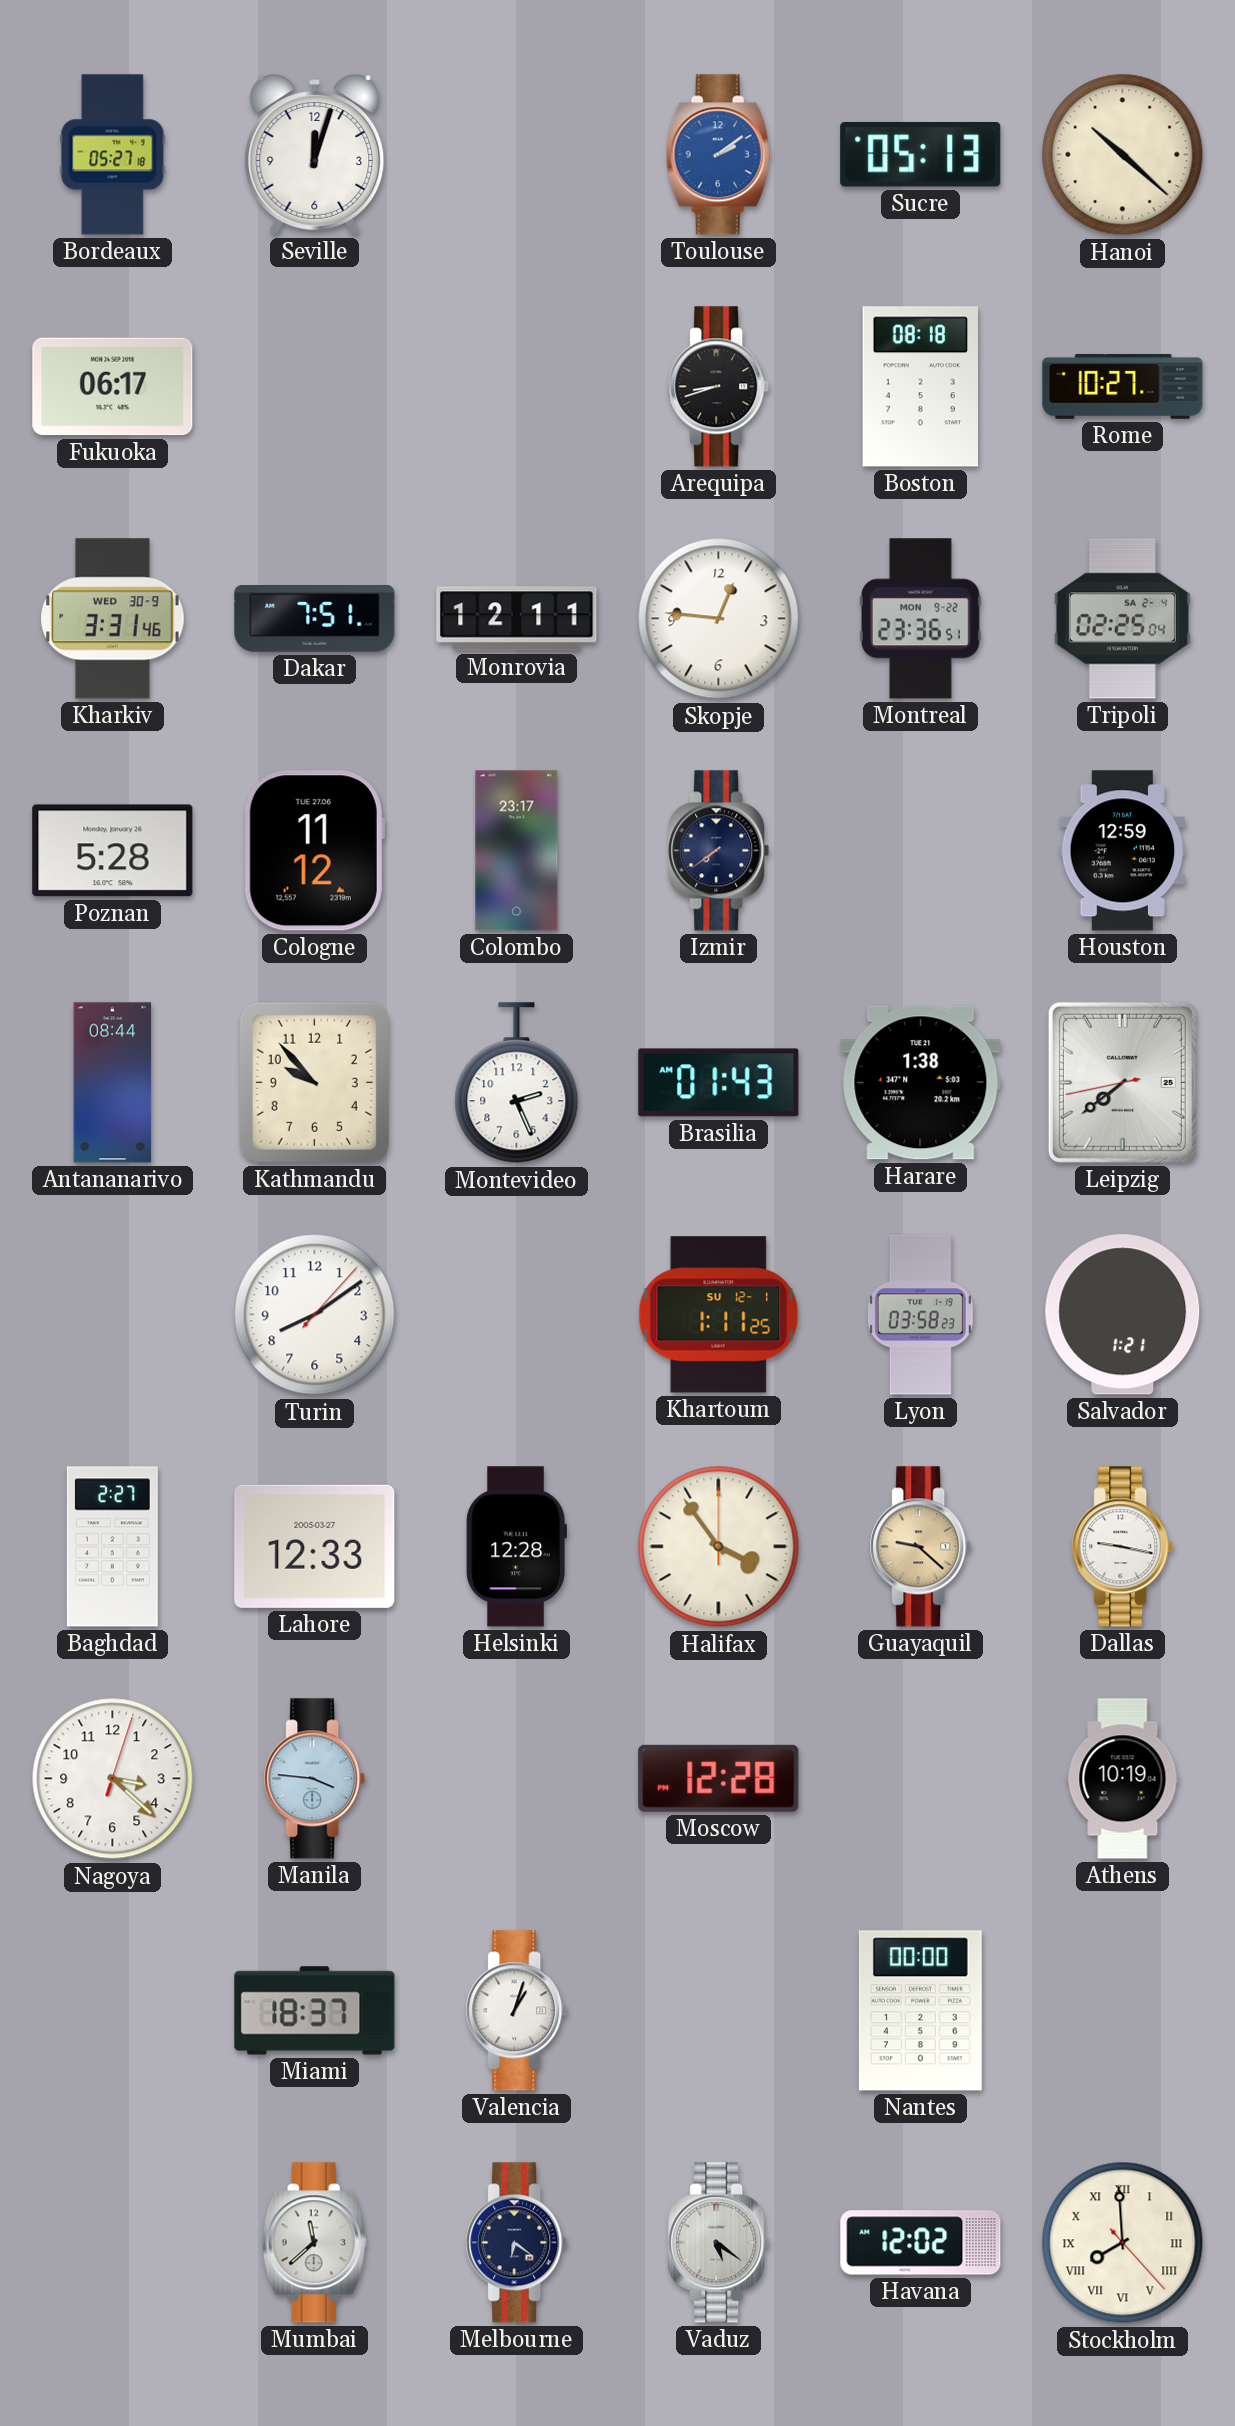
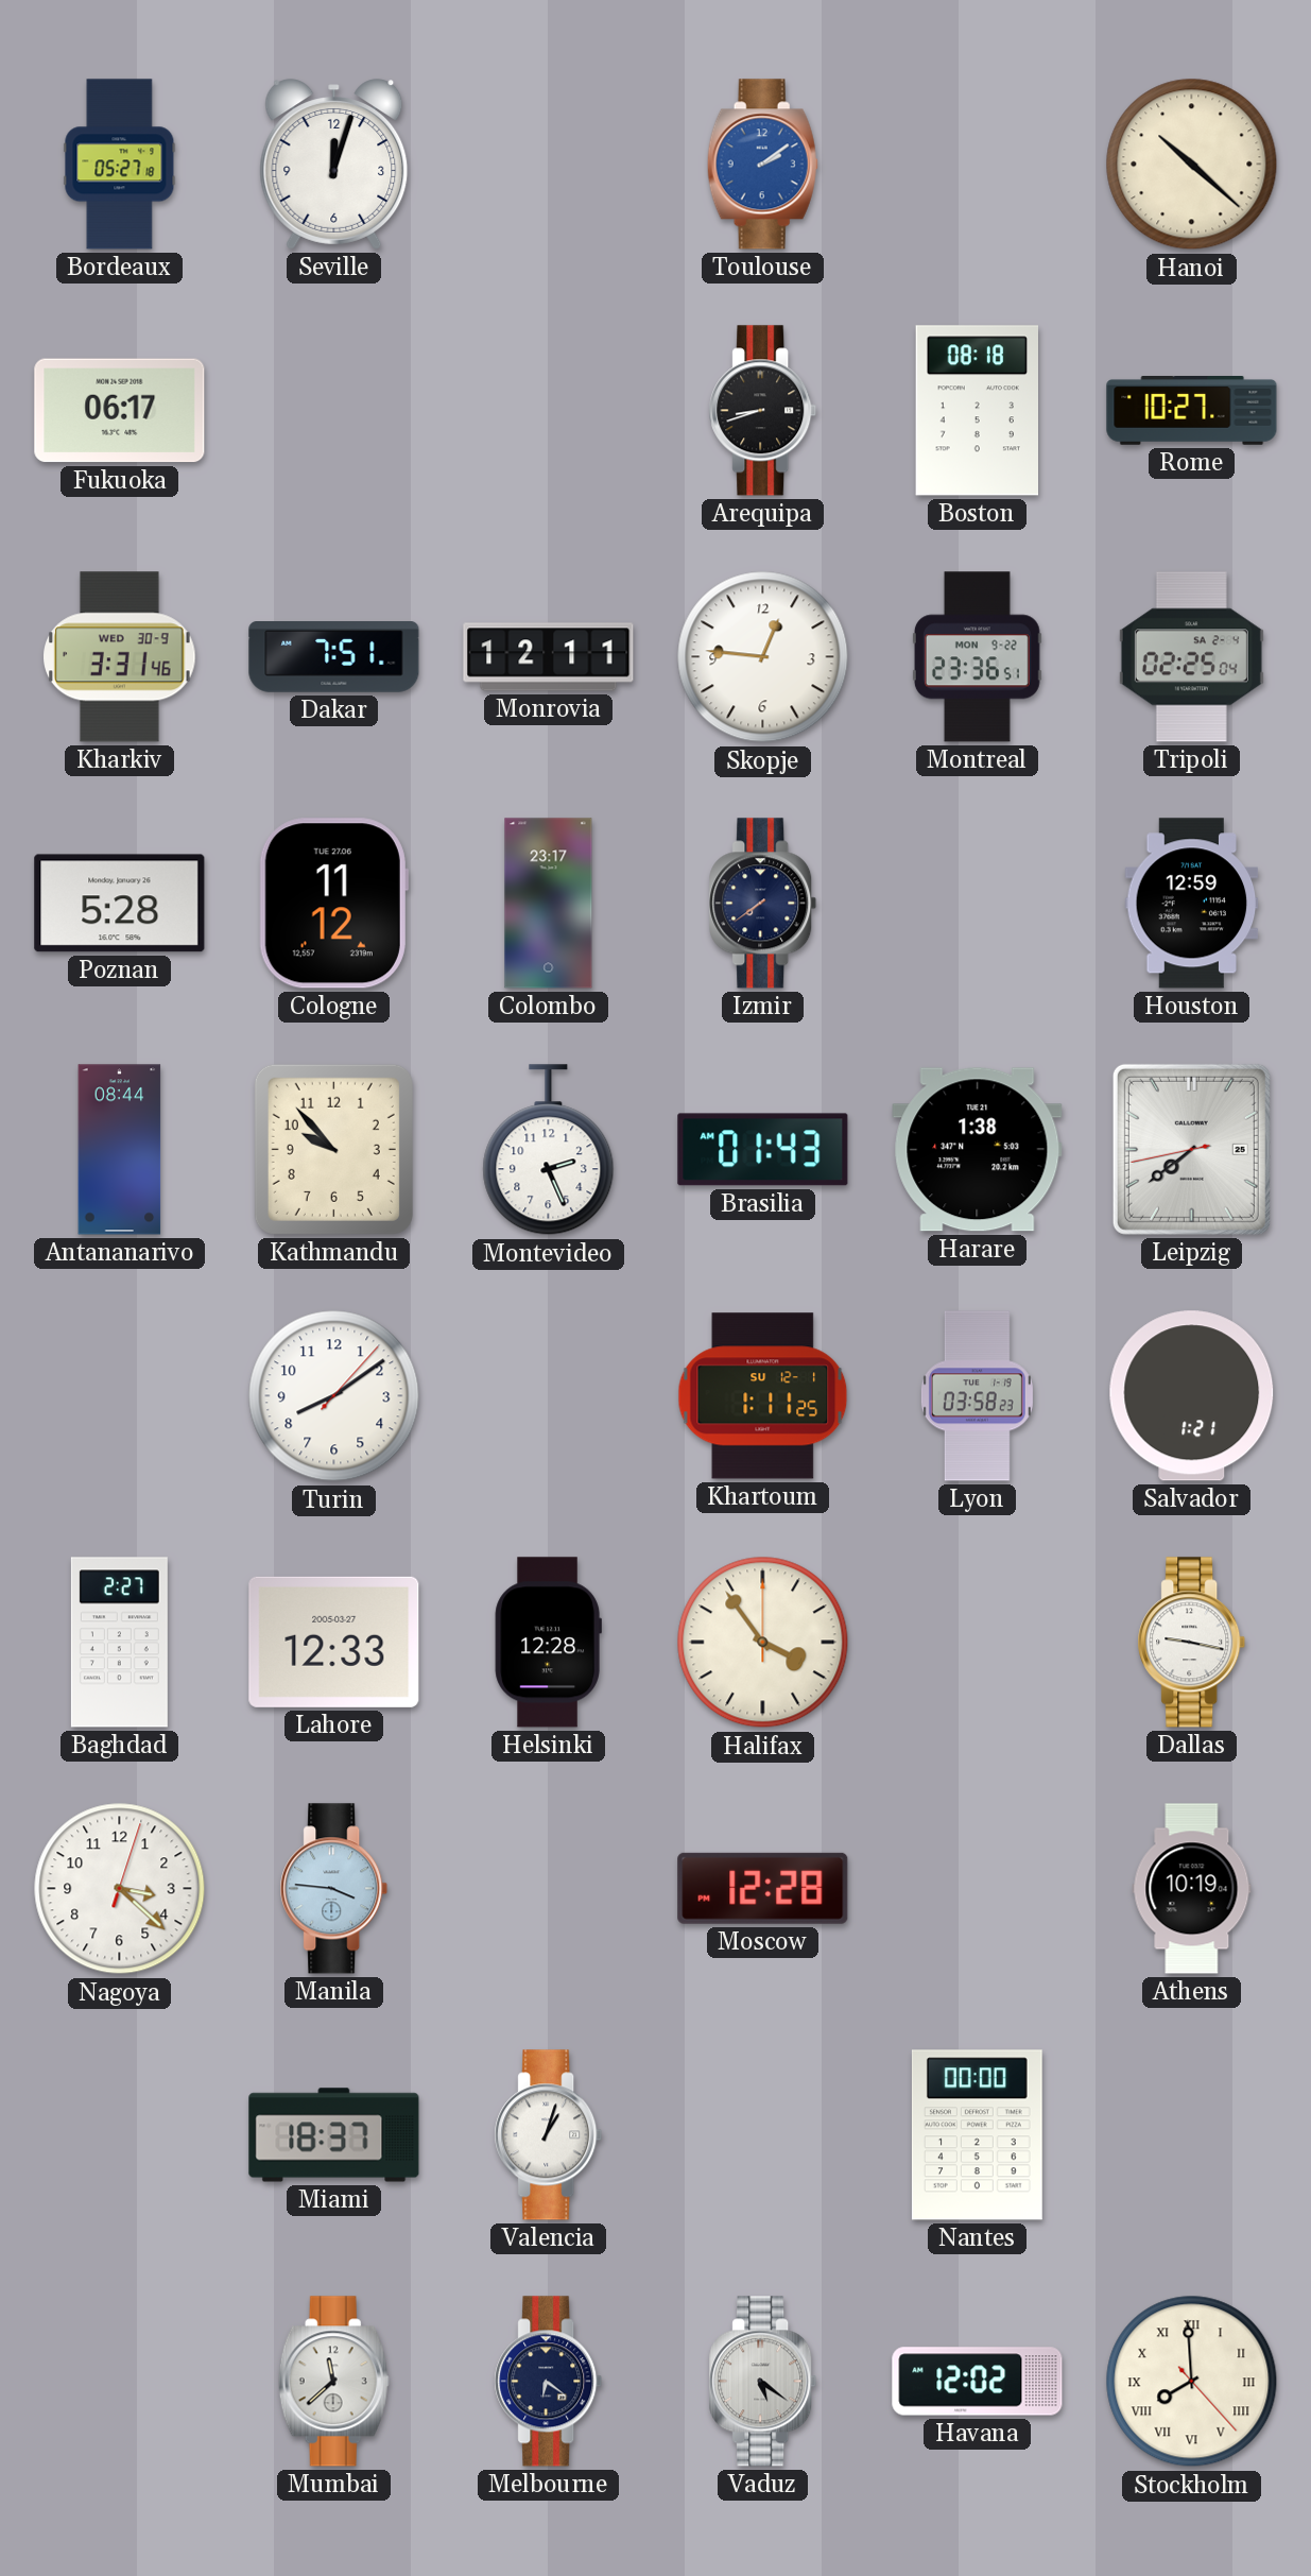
Sucre: 05:13 -> none (921, 154)
Guayaquil: 9:22 -> none (921, 1547)
